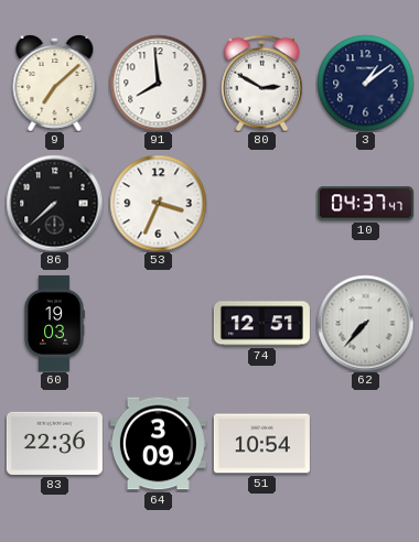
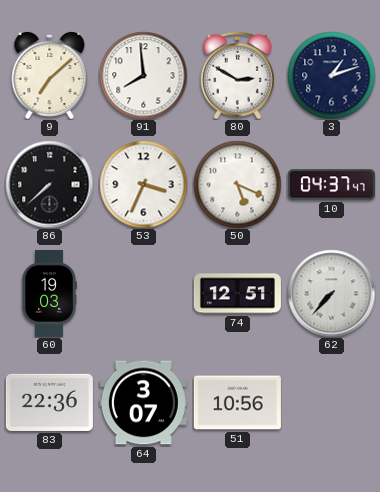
3: 1:09 -> 1:12 (331, 75)
50: none -> 5:19 (237, 184)
64: 3:09 -> 3:07 (143, 403)
51: 10:54 -> 10:56 (237, 403)
